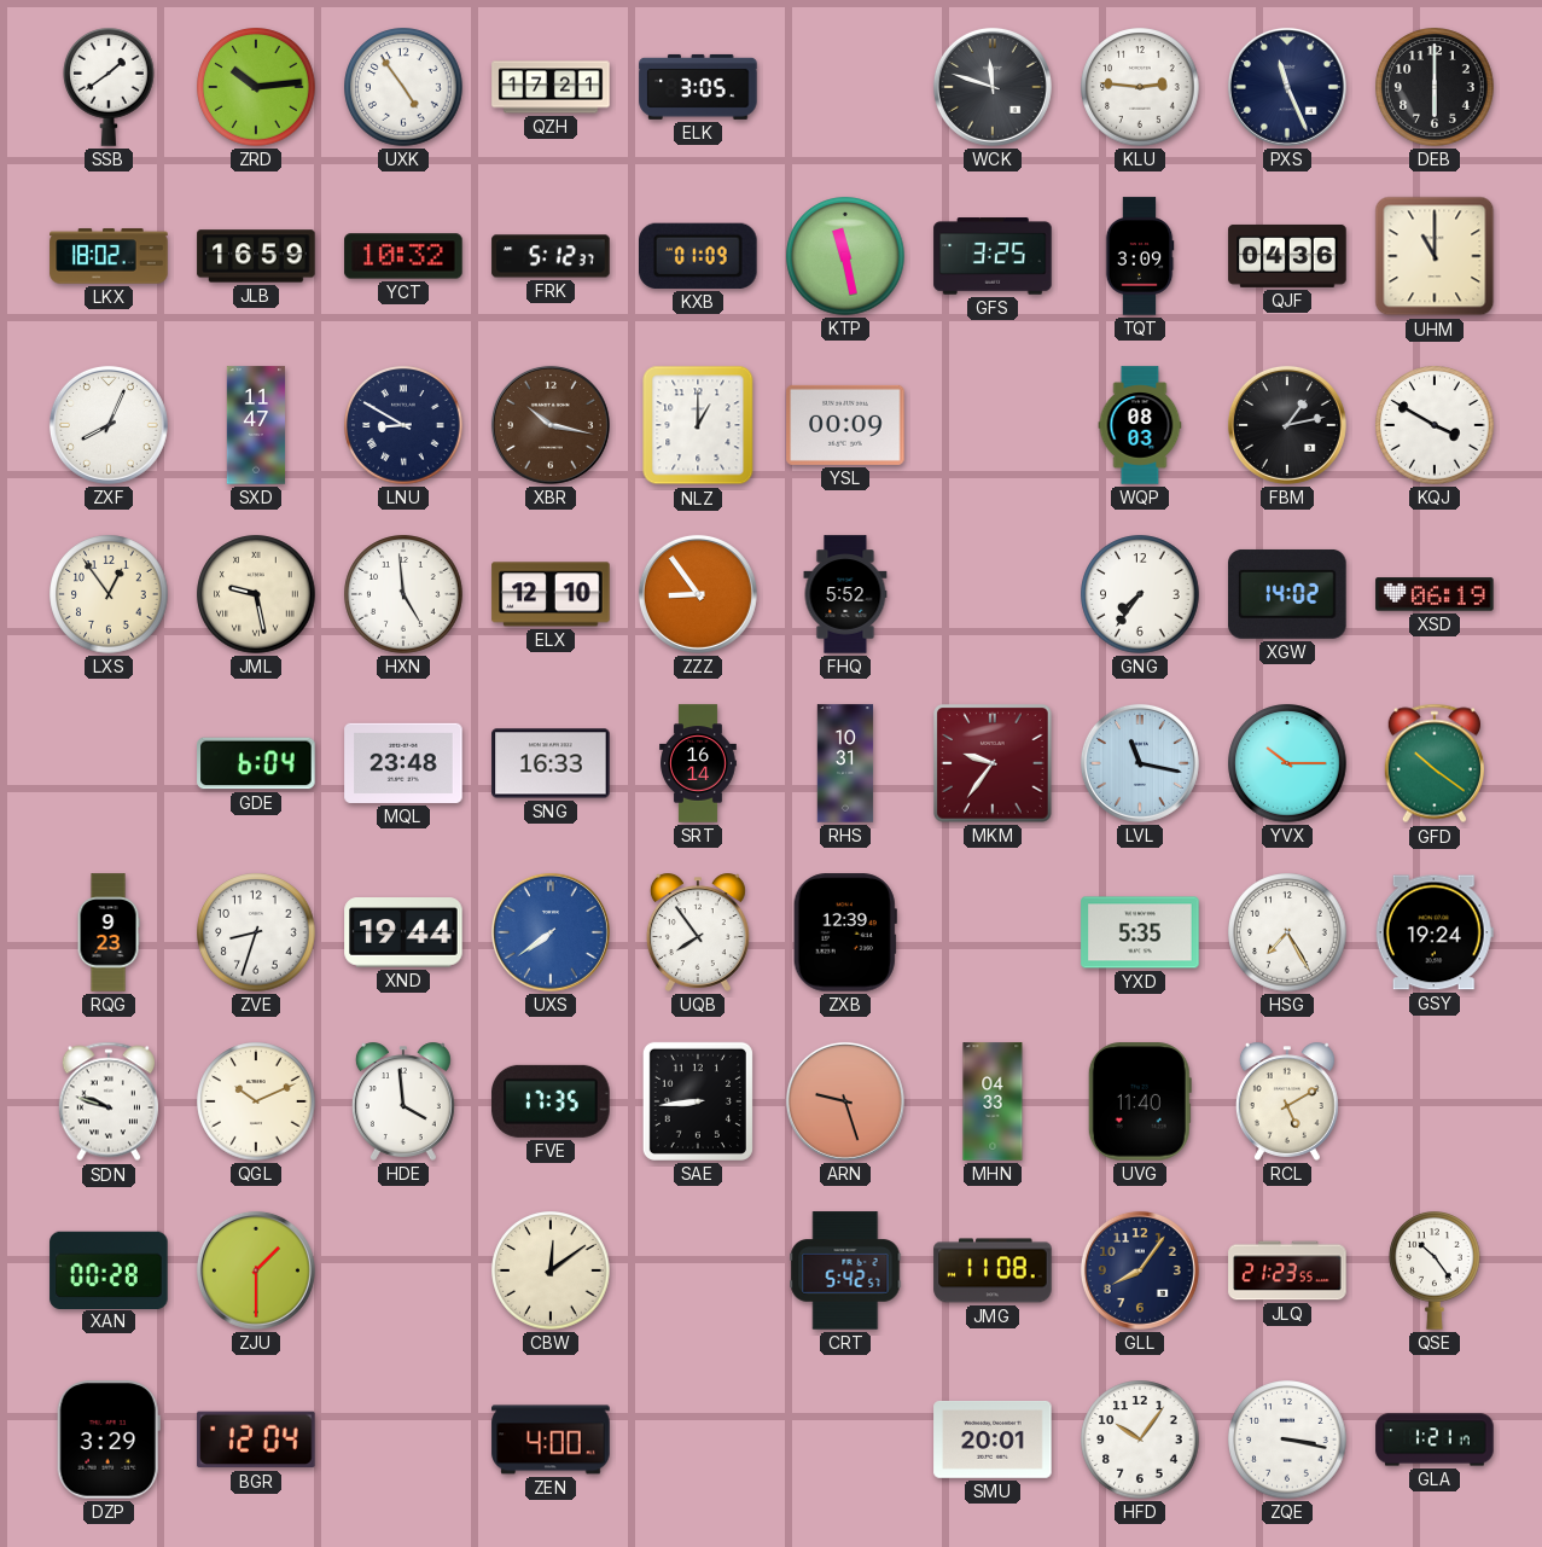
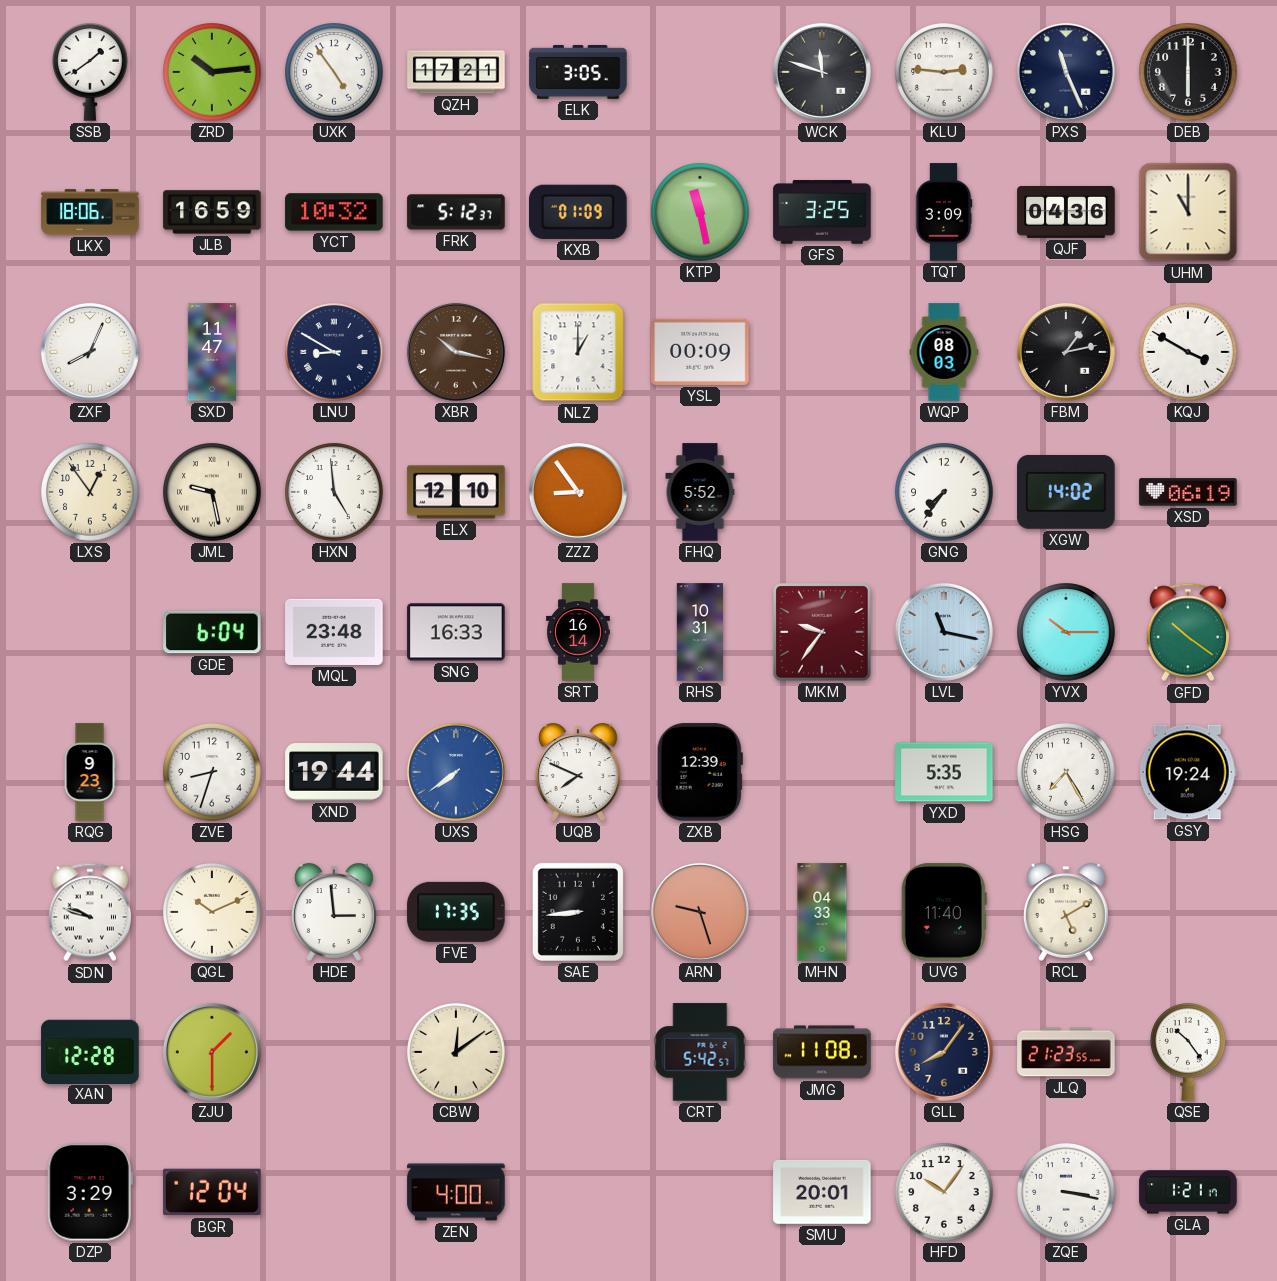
LKX: 18:02 -> 18:06 (90, 212)
UQB: 7:54 -> 7:49 (578, 772)
HDE: 3:59 -> 2:59 (334, 912)
XAN: 00:28 -> 12:28 (90, 1051)
